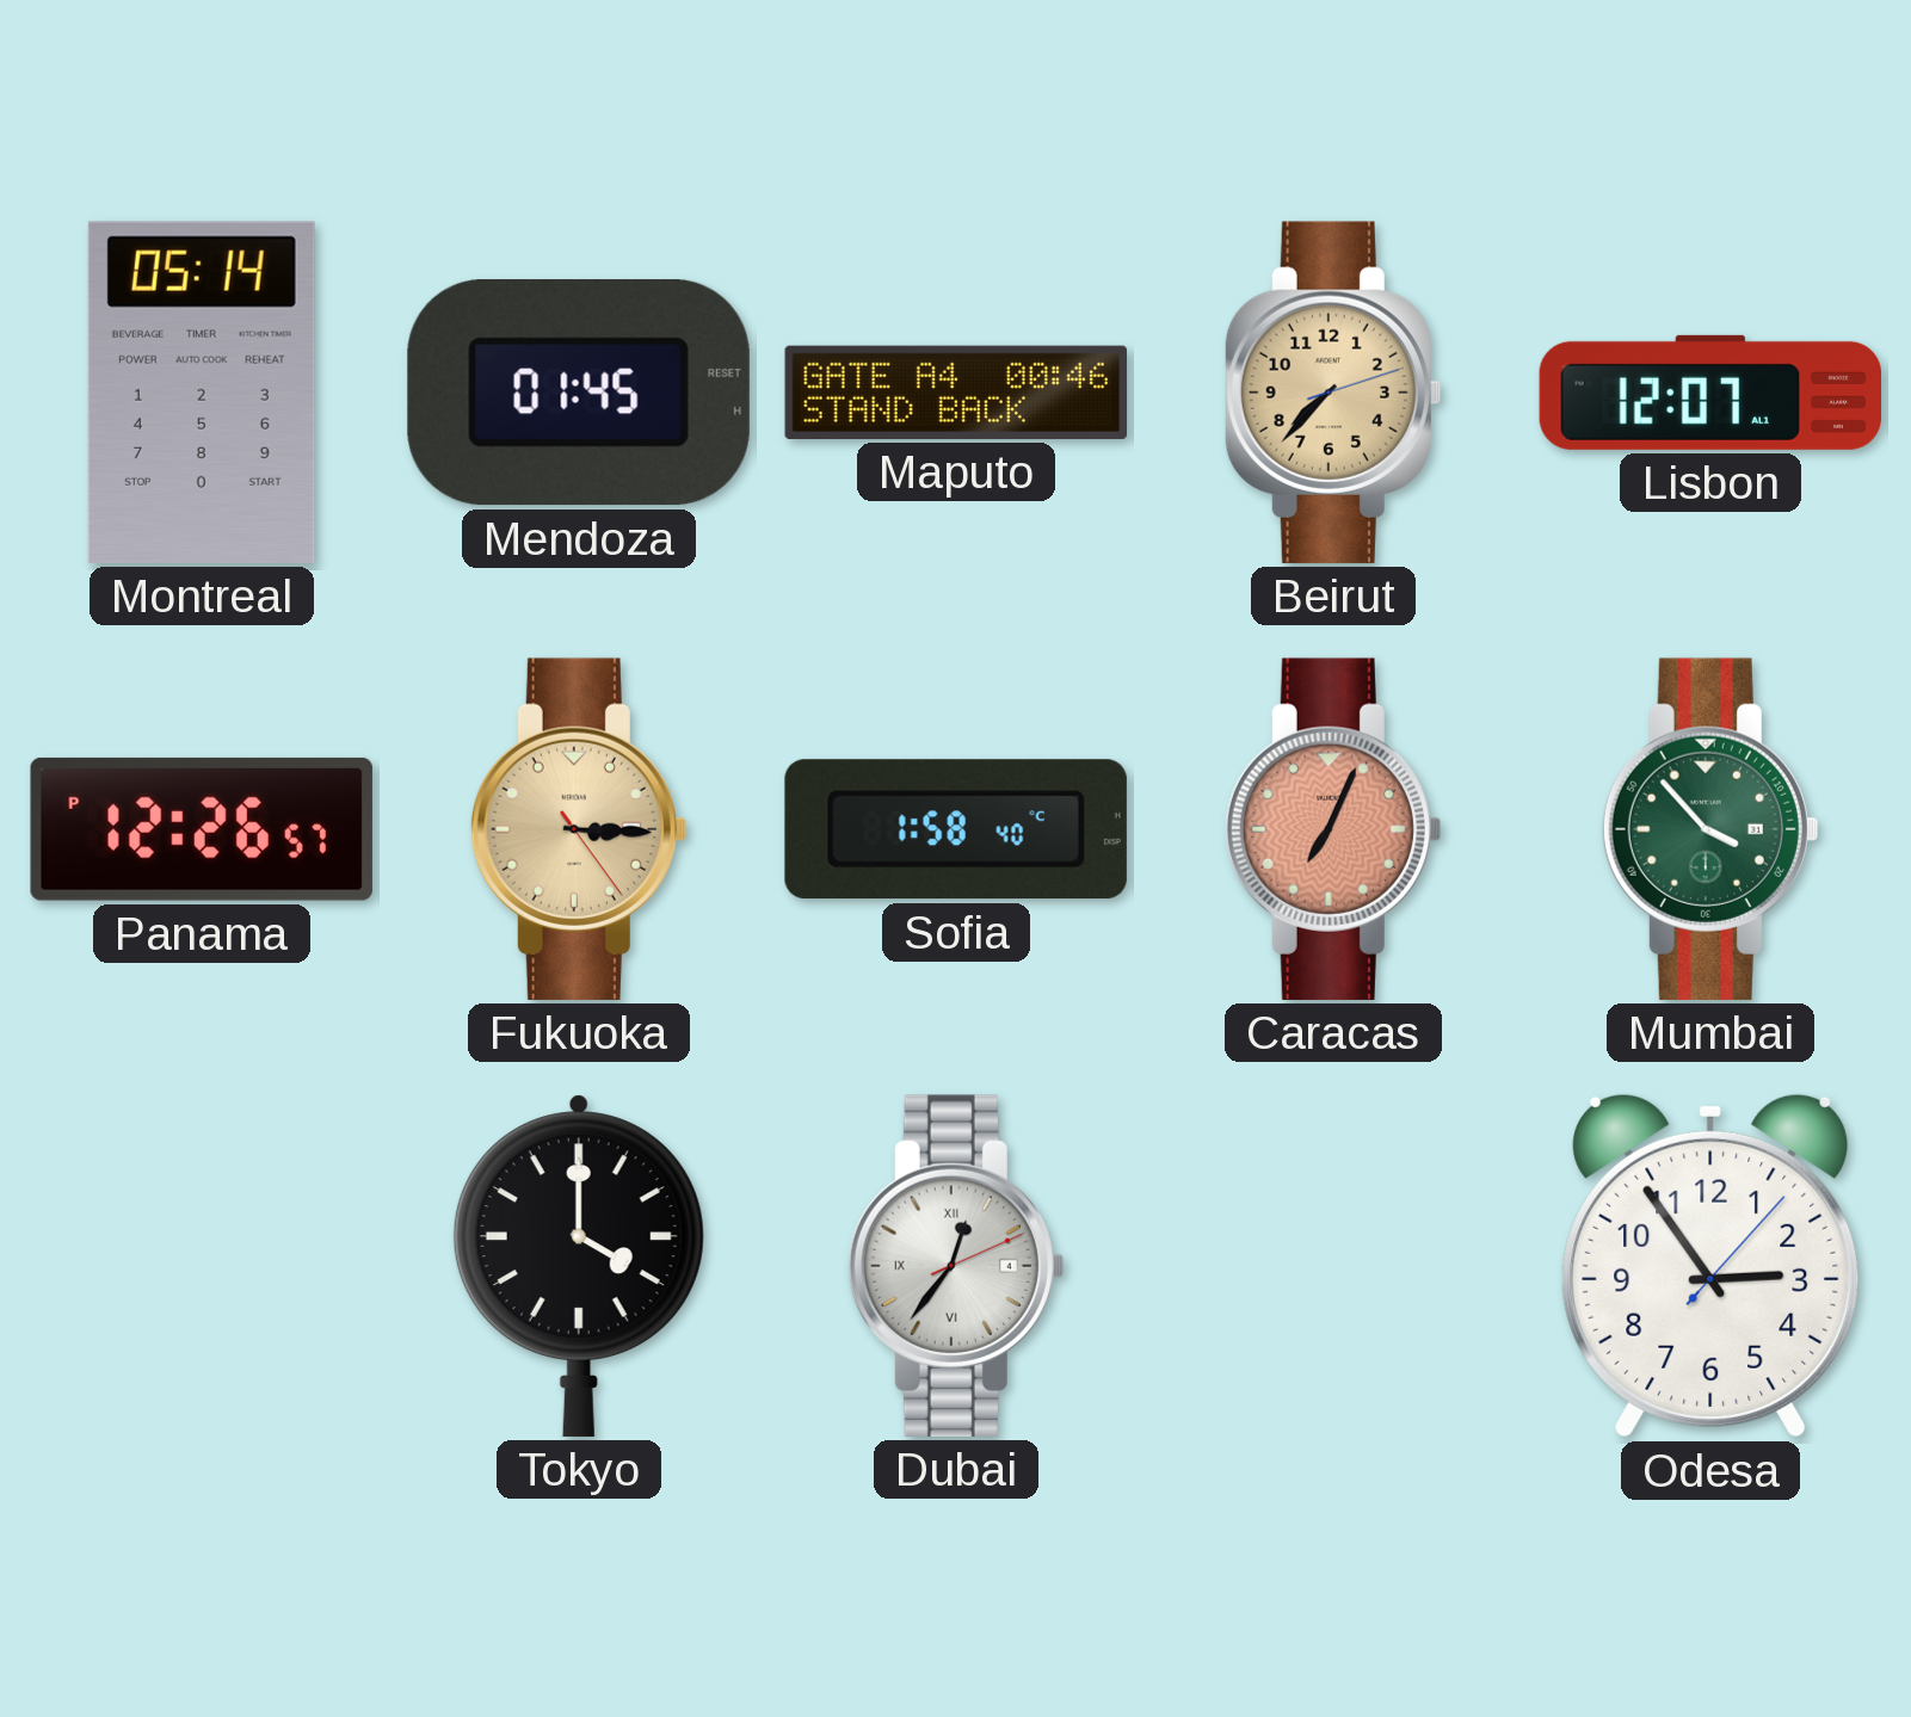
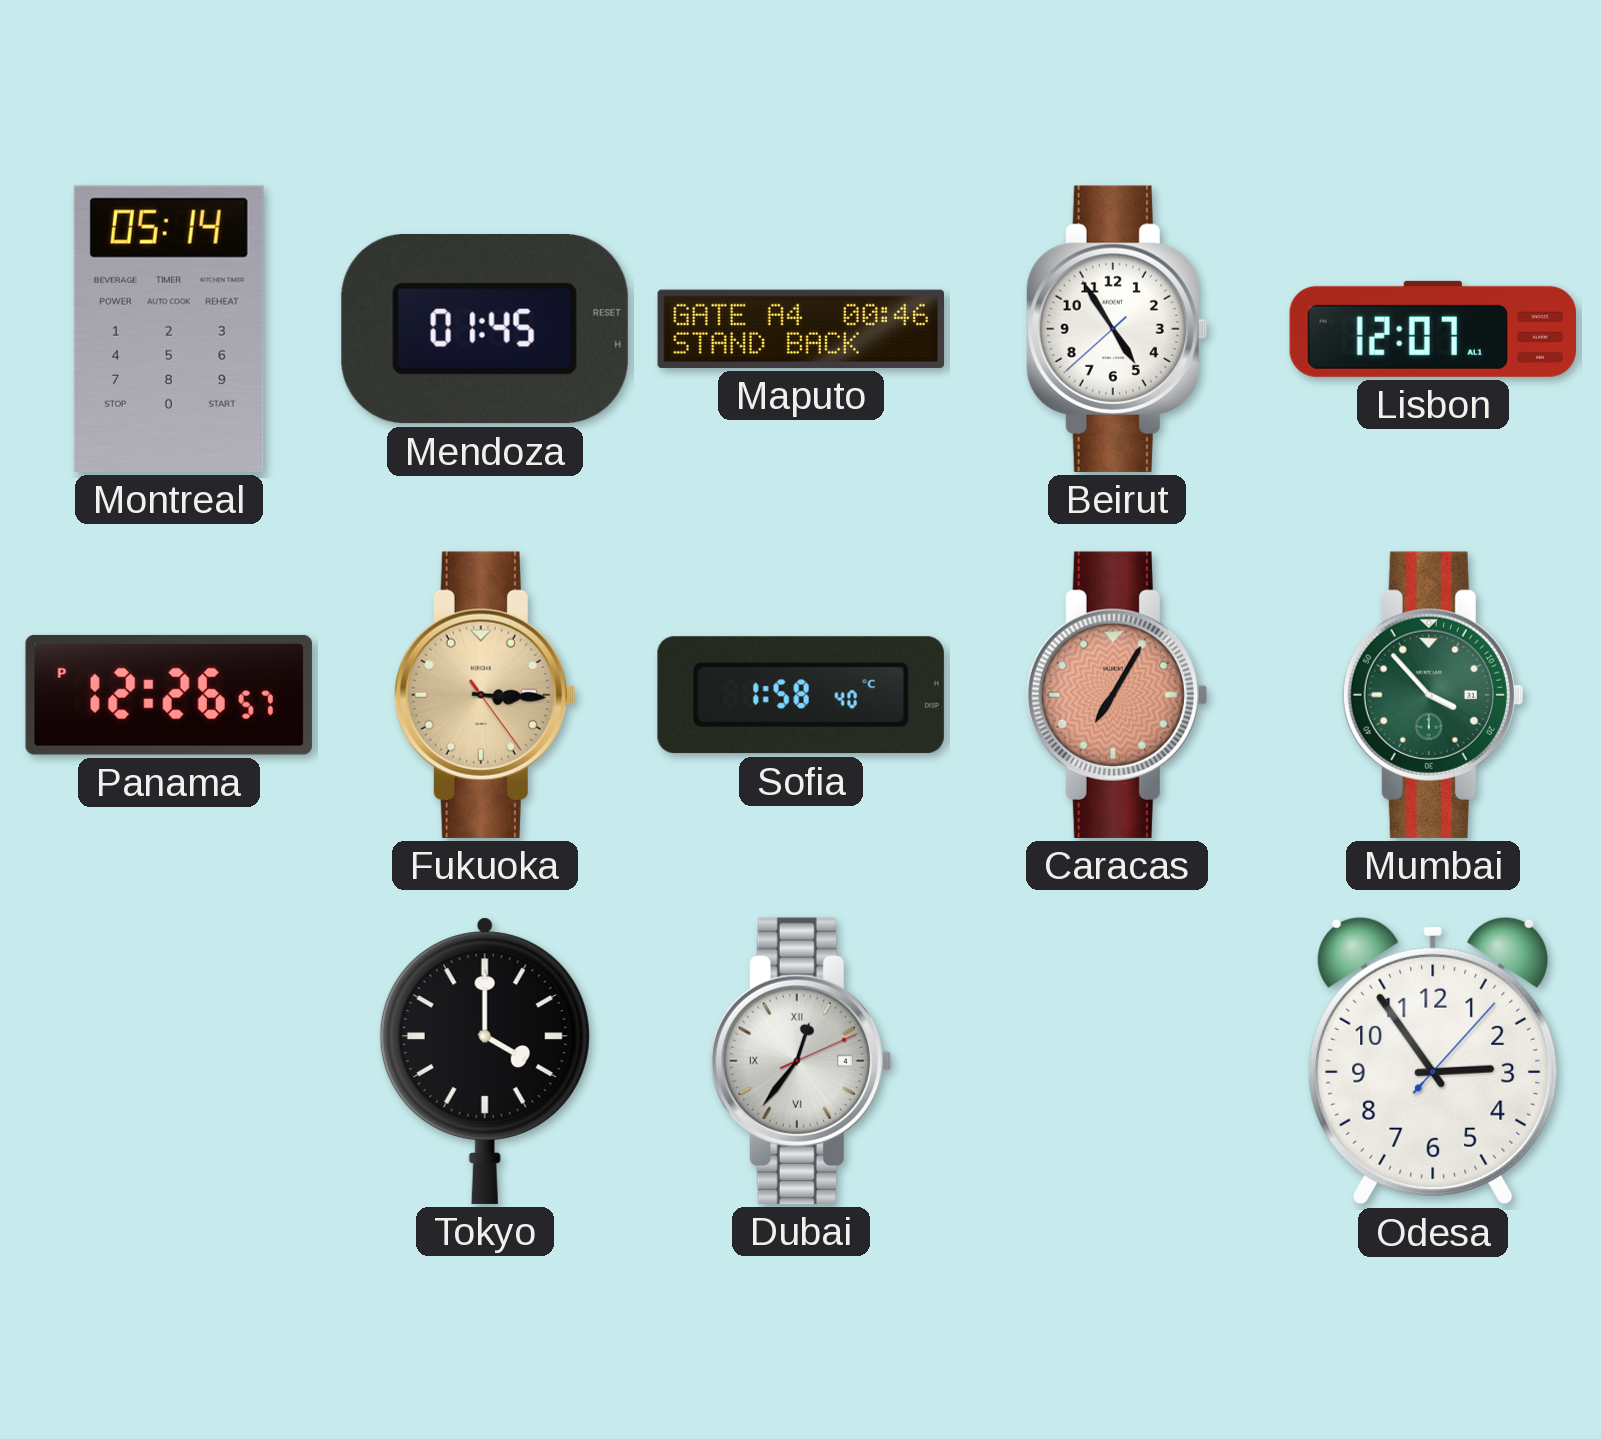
Beirut: 7:37 -> 4:54 (1116, 329)
Beirut dial: champagne -> white (1116, 329)
Caracas: 7:04 -> 7:05 (1116, 695)
